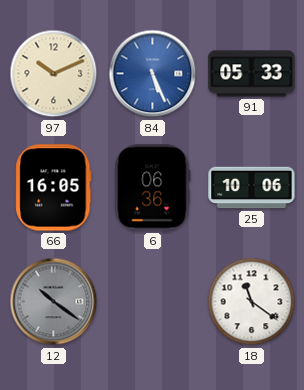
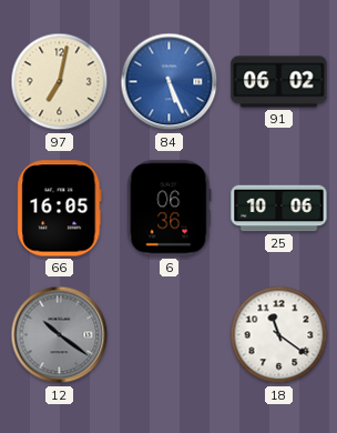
97: 10:11 -> 7:02 (60, 82)
91: 05:33 -> 06:02 (279, 82)
